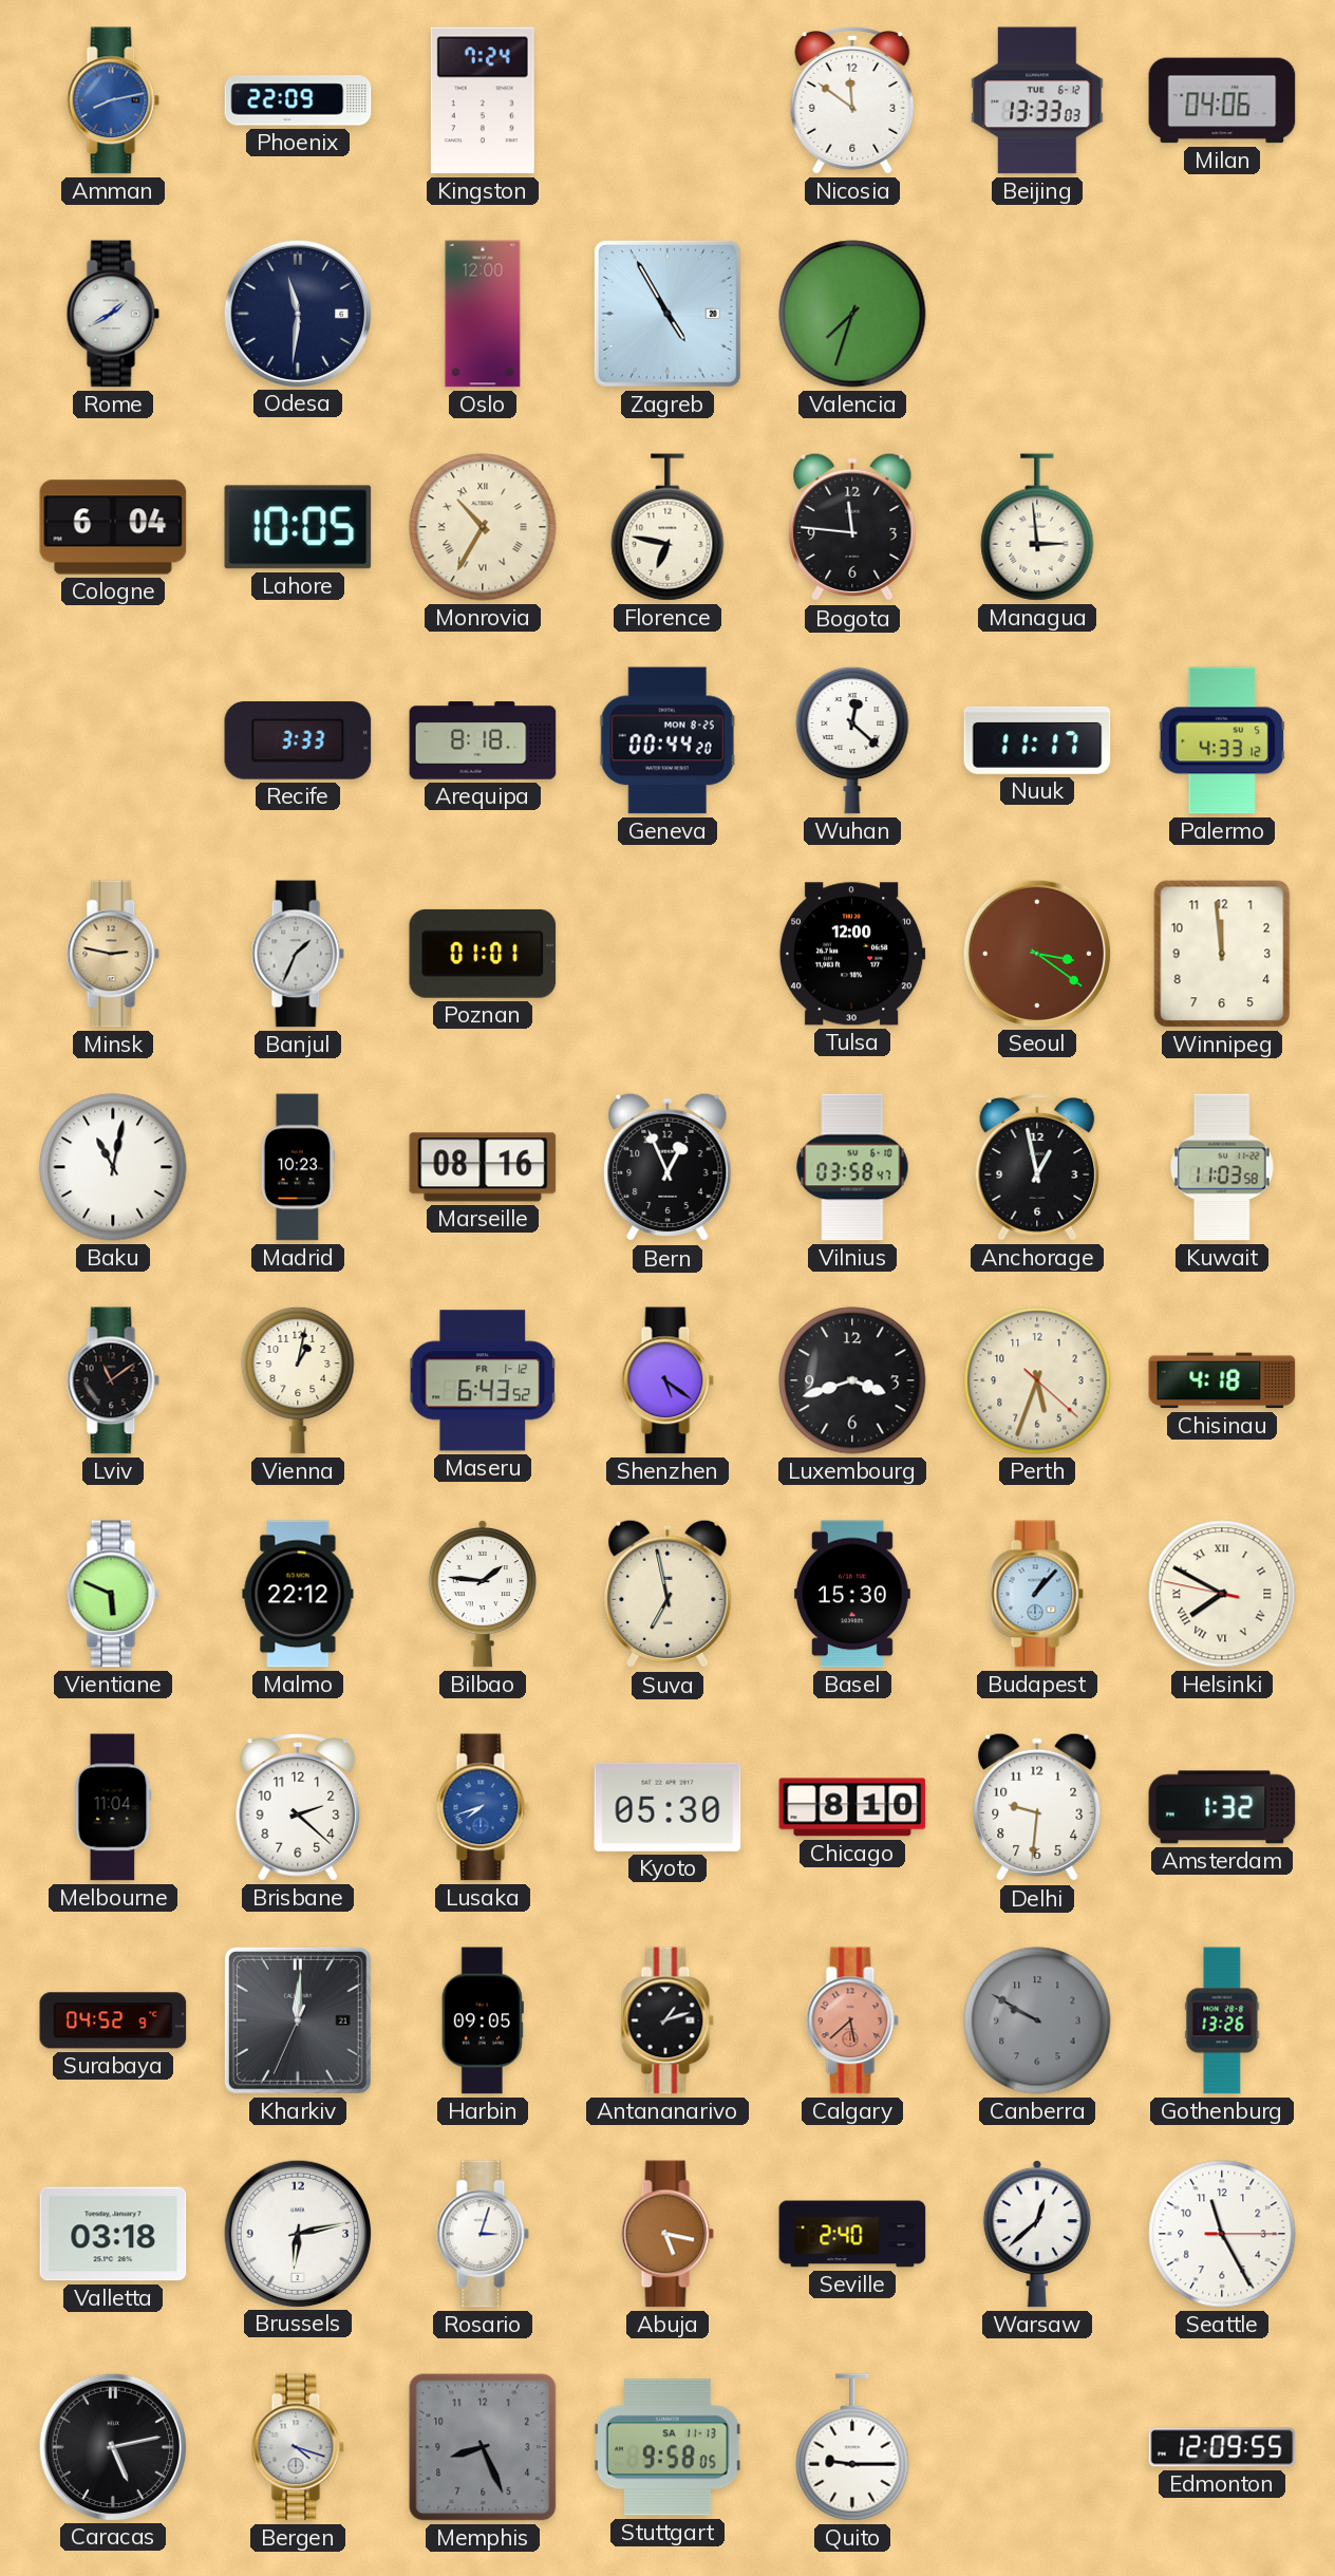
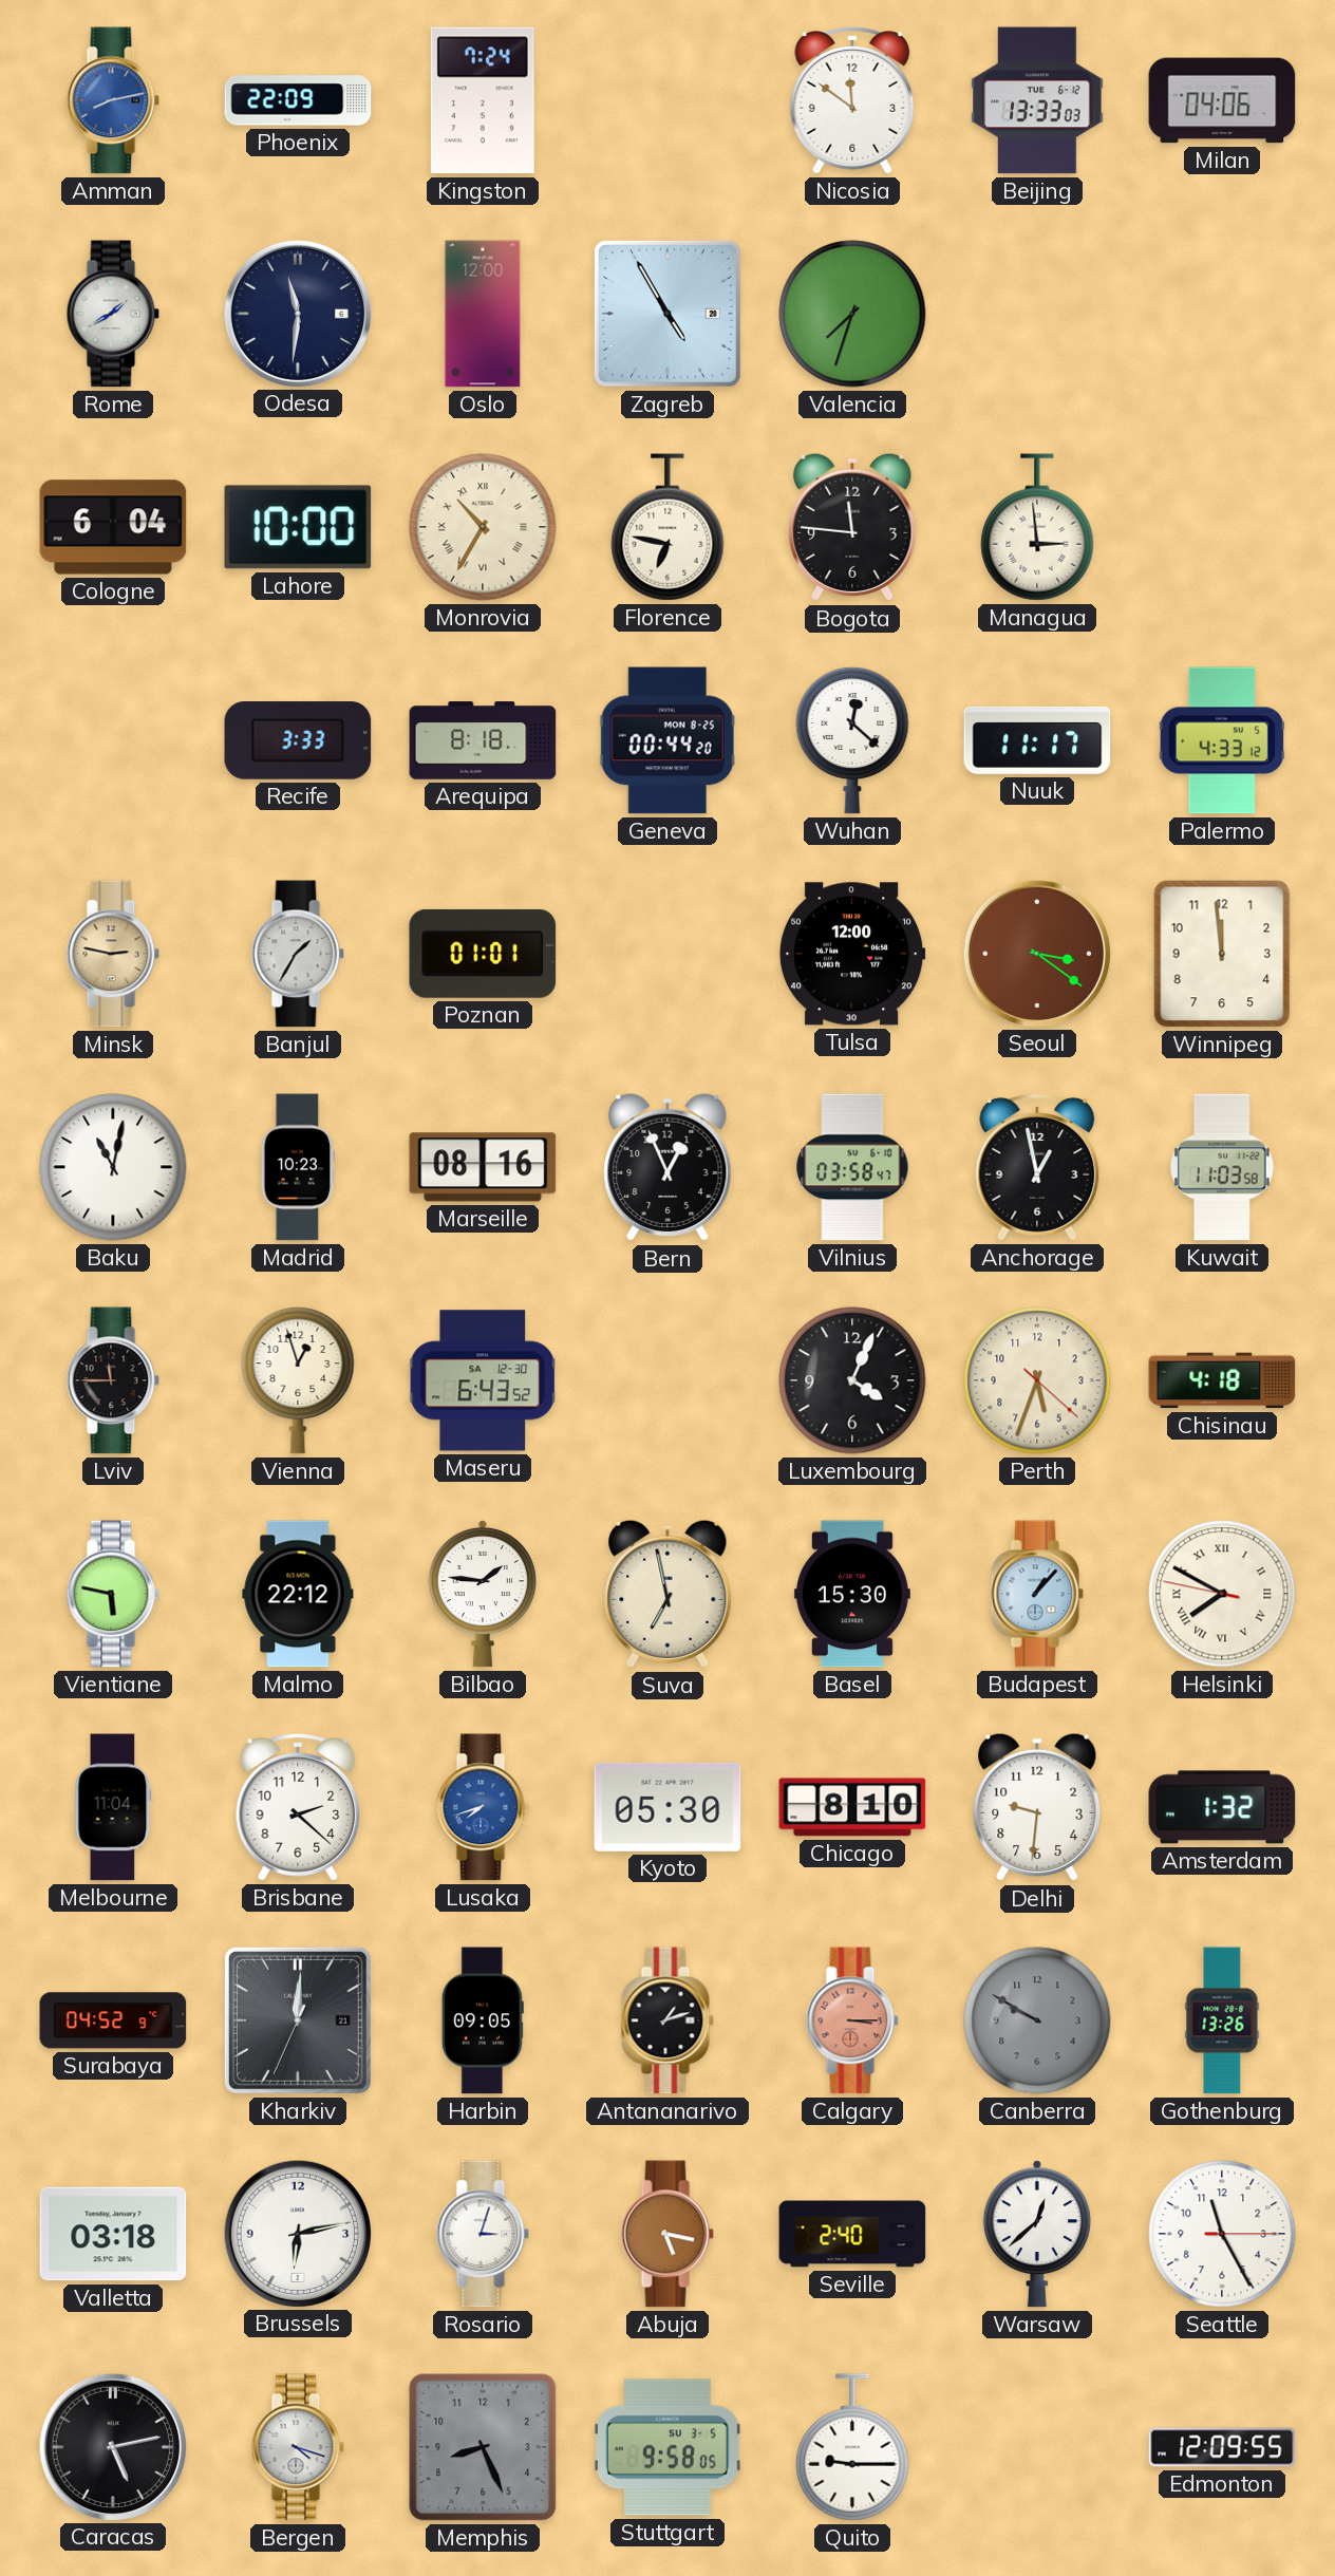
Lahore: 10:05 -> 10:00 (298, 527)
Banjul: 1:34 -> 1:35 (298, 954)
Lviv: 11:09 -> 11:45 (113, 1380)
Vienna: 1:02 -> 12:57 (298, 1380)
Maseru date: FR 1-12 -> SA 12-30 (483, 1380)
Shenzhen: 5:21 -> none (667, 1380)
Luxembourg: 3:42 -> 4:04 (852, 1380)
Vientiane: 5:49 -> 5:47 (113, 1594)
Calgary: 5:38 -> 3:15 (852, 2020)
Stuttgart date: SA 11-13 -> SU 3-5 (667, 2447)
